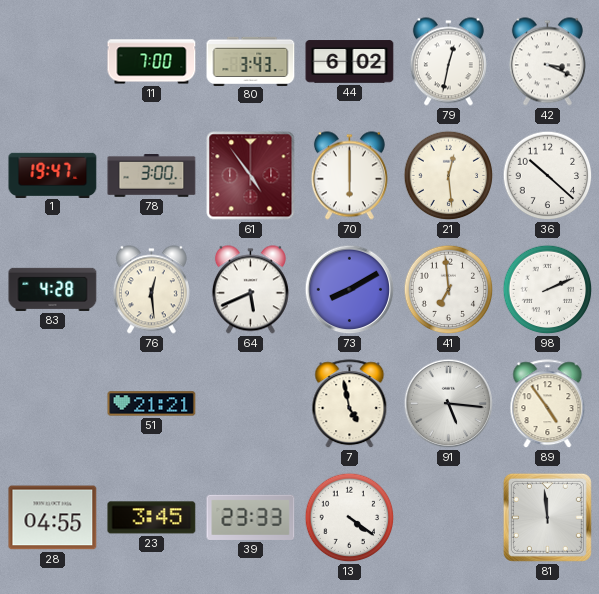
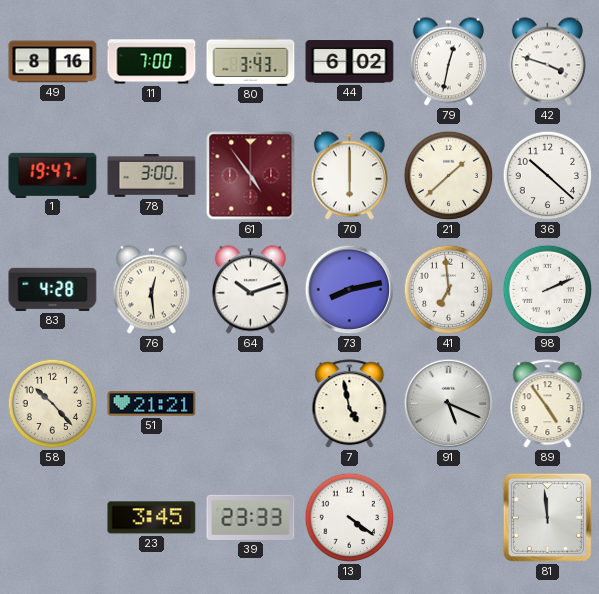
49: none -> 8:16 (53, 62)
42: 3:19 -> 3:48 (547, 62)
21: 12:29 -> 1:38 (449, 176)
64: 5:41 -> 10:12 (250, 290)
73: 8:10 -> 8:13 (350, 290)
58: none -> 10:23 (53, 404)
91: 5:16 -> 5:19 (449, 404)
28: 04:55 -> none (53, 518)
